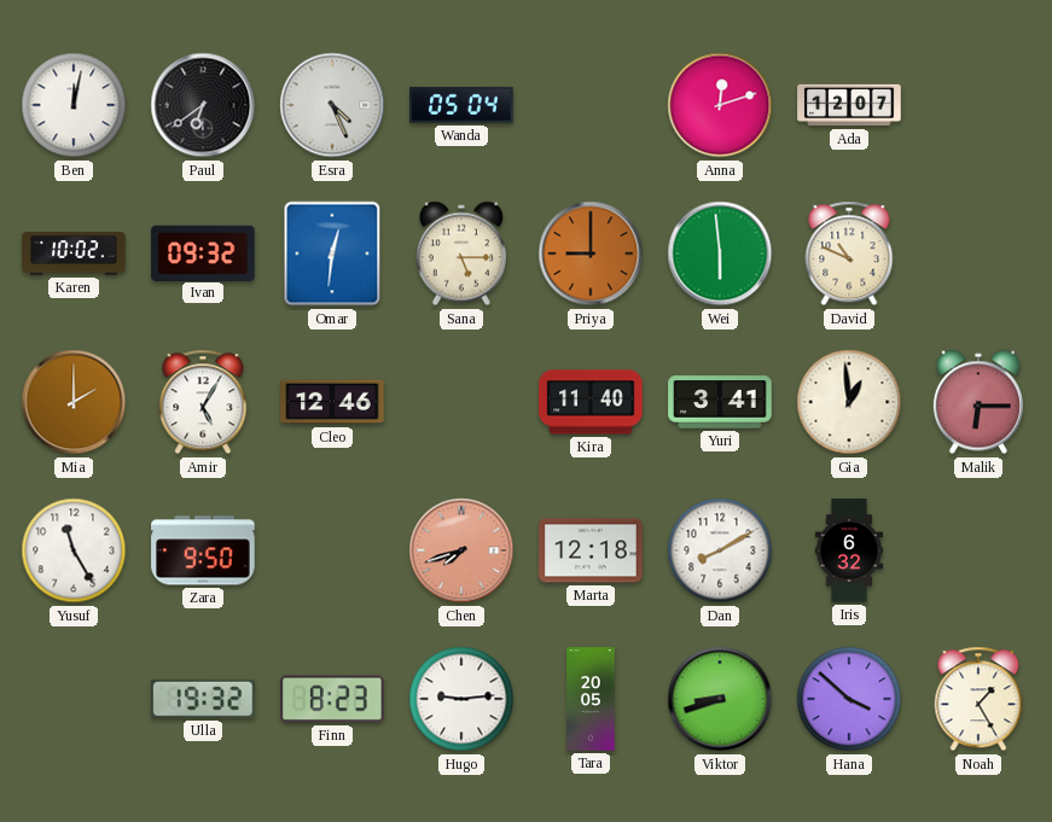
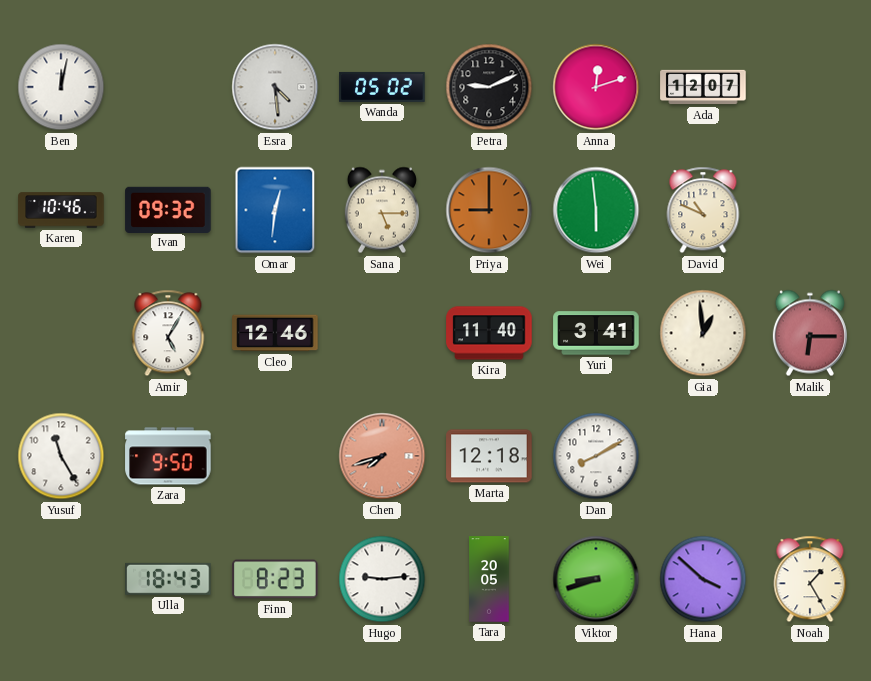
Paul: 6:39 -> none (203, 105)
Esra: 4:26 -> 4:29 (275, 87)
Wanda: 05:04 -> 05:02 (382, 87)
Petra: none -> 9:11 (489, 87)
Karen: 10:02 -> 10:46 (61, 210)
Mia: 2:00 -> none (74, 402)
Iris: 6:32 -> none (849, 550)
Ulla: 19:32 -> 18:43 (168, 579)
